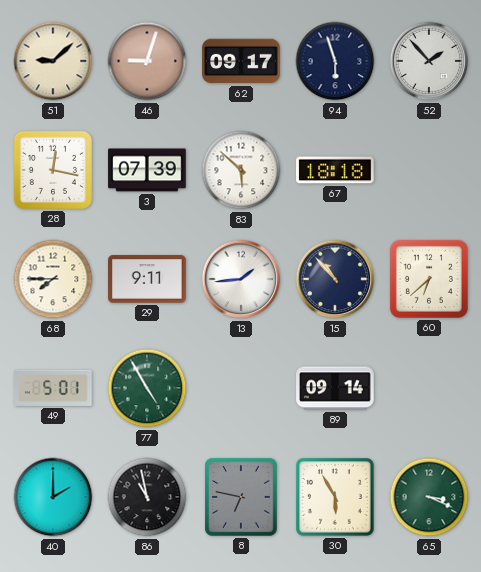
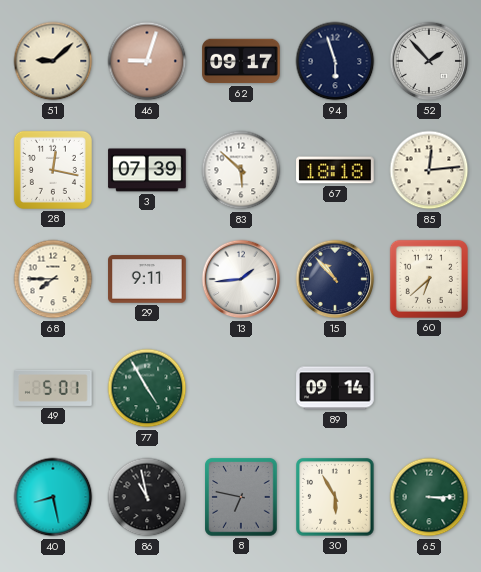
85: none -> 12:14 (429, 170)
40: 2:00 -> 8:28 (53, 497)
65: 3:19 -> 3:15 (429, 497)
